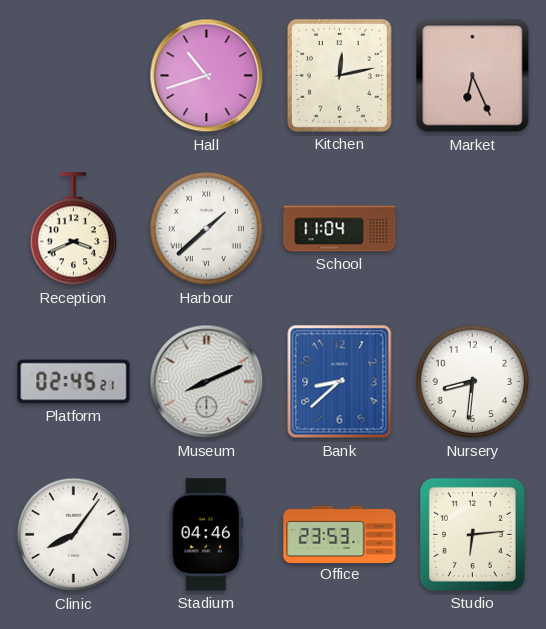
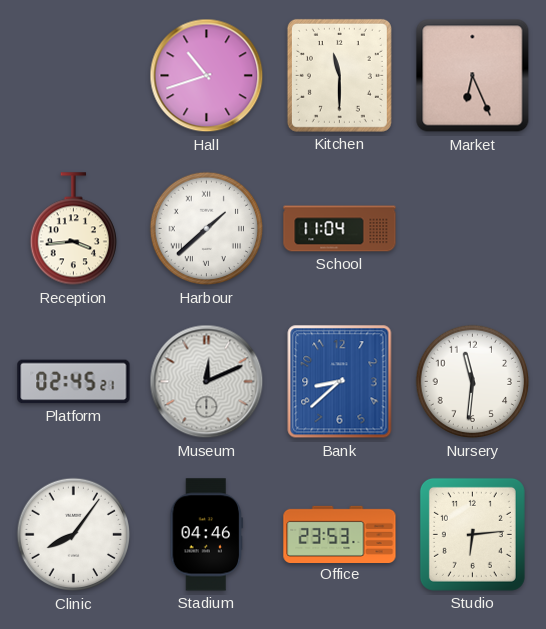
Kitchen: 12:13 -> 11:30 (339, 75)
Reception: 3:41 -> 3:44 (73, 229)
Museum: 8:11 -> 12:11 (207, 382)
Nursery: 8:31 -> 11:31 (473, 382)
